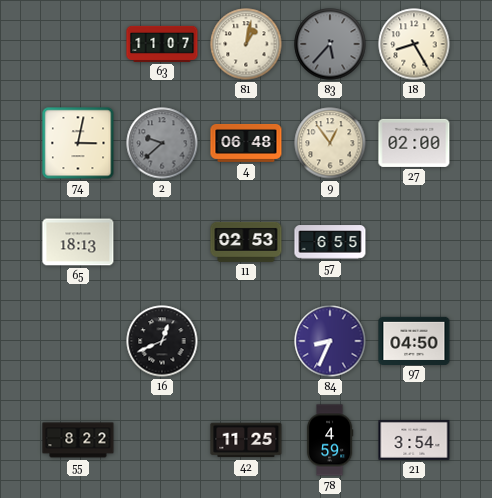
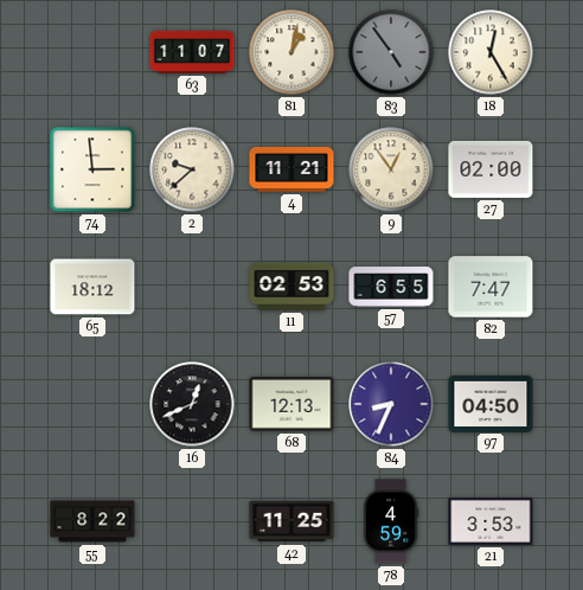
83: 5:37 -> 4:54 (391, 52)
18: 8:25 -> 12:25 (491, 52)
74: 3:02 -> 2:59 (92, 169)
2 dial: grey -> cream (192, 169)
4: 06:48 -> 11:21 (291, 169)
65: 18:13 -> 18:12 (92, 287)
82: none -> 7:47 (491, 287)
68: none -> 12:13 (291, 404)
21: 3:54 -> 3:53 (491, 521)
